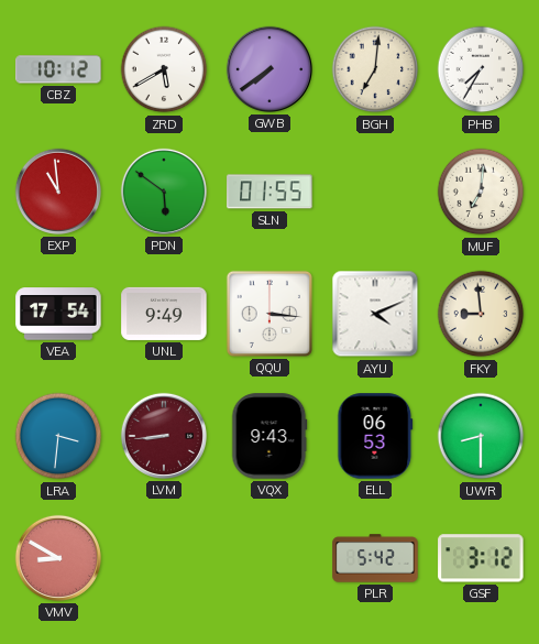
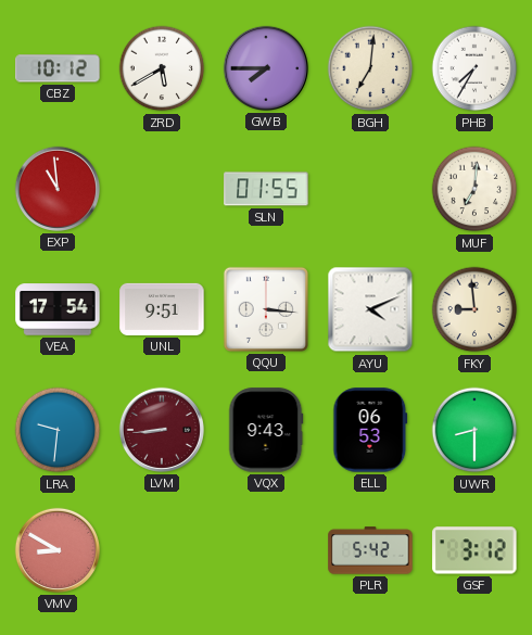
GWB: 7:39 -> 7:45 (266, 68)
PDN: 5:51 -> none (164, 192)
UNL: 9:49 -> 9:51 (162, 309)
LRA: 3:31 -> 9:31 (58, 430)
